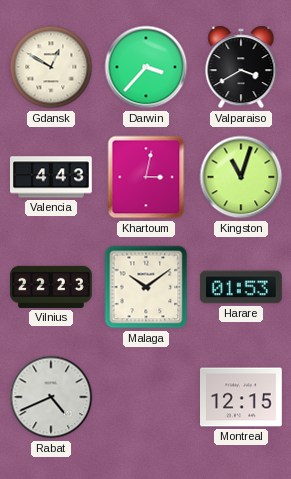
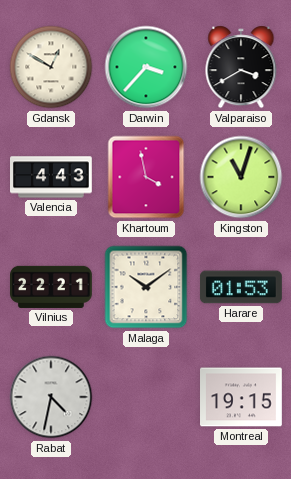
Khartoum: 3:02 -> 3:58 (146, 177)
Vilnius: 22:23 -> 22:21 (52, 287)
Rabat: 4:41 -> 4:32 (51, 397)
Montreal: 12:15 -> 19:15 (242, 397)
